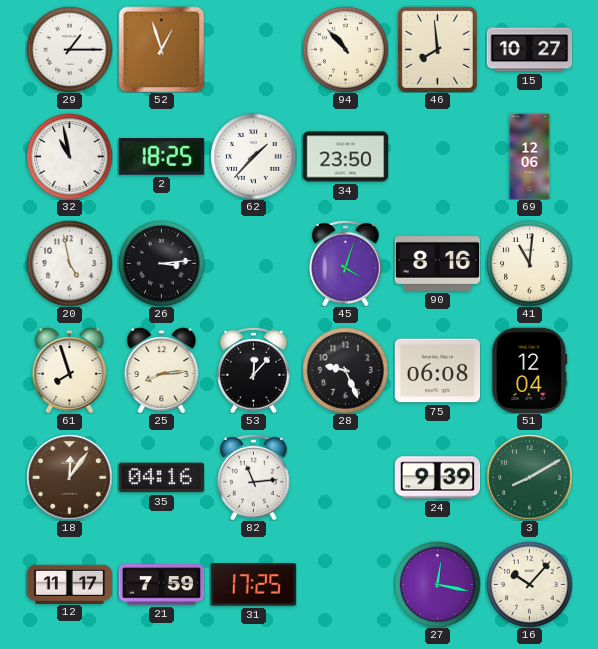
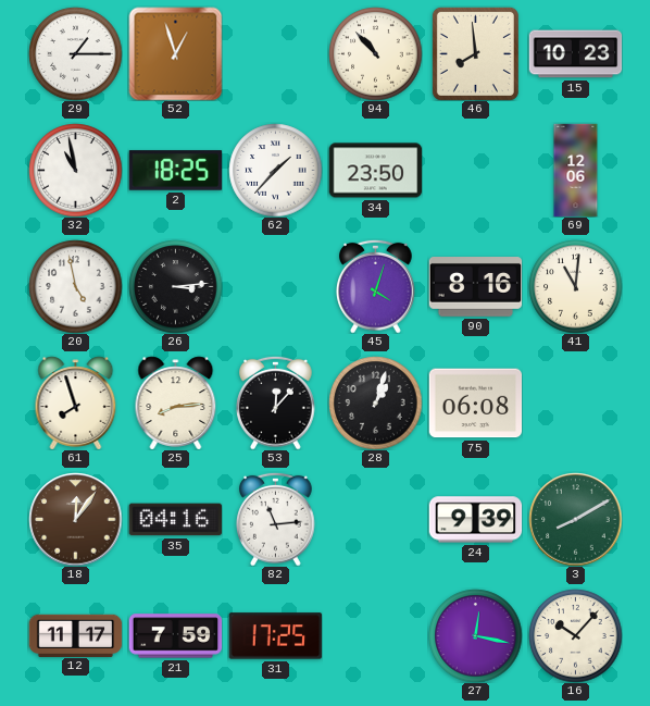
15: 10:27 -> 10:23 (575, 54)
28: 9:26 -> 1:03 (375, 402)
51: 12:04 -> none (530, 370)
